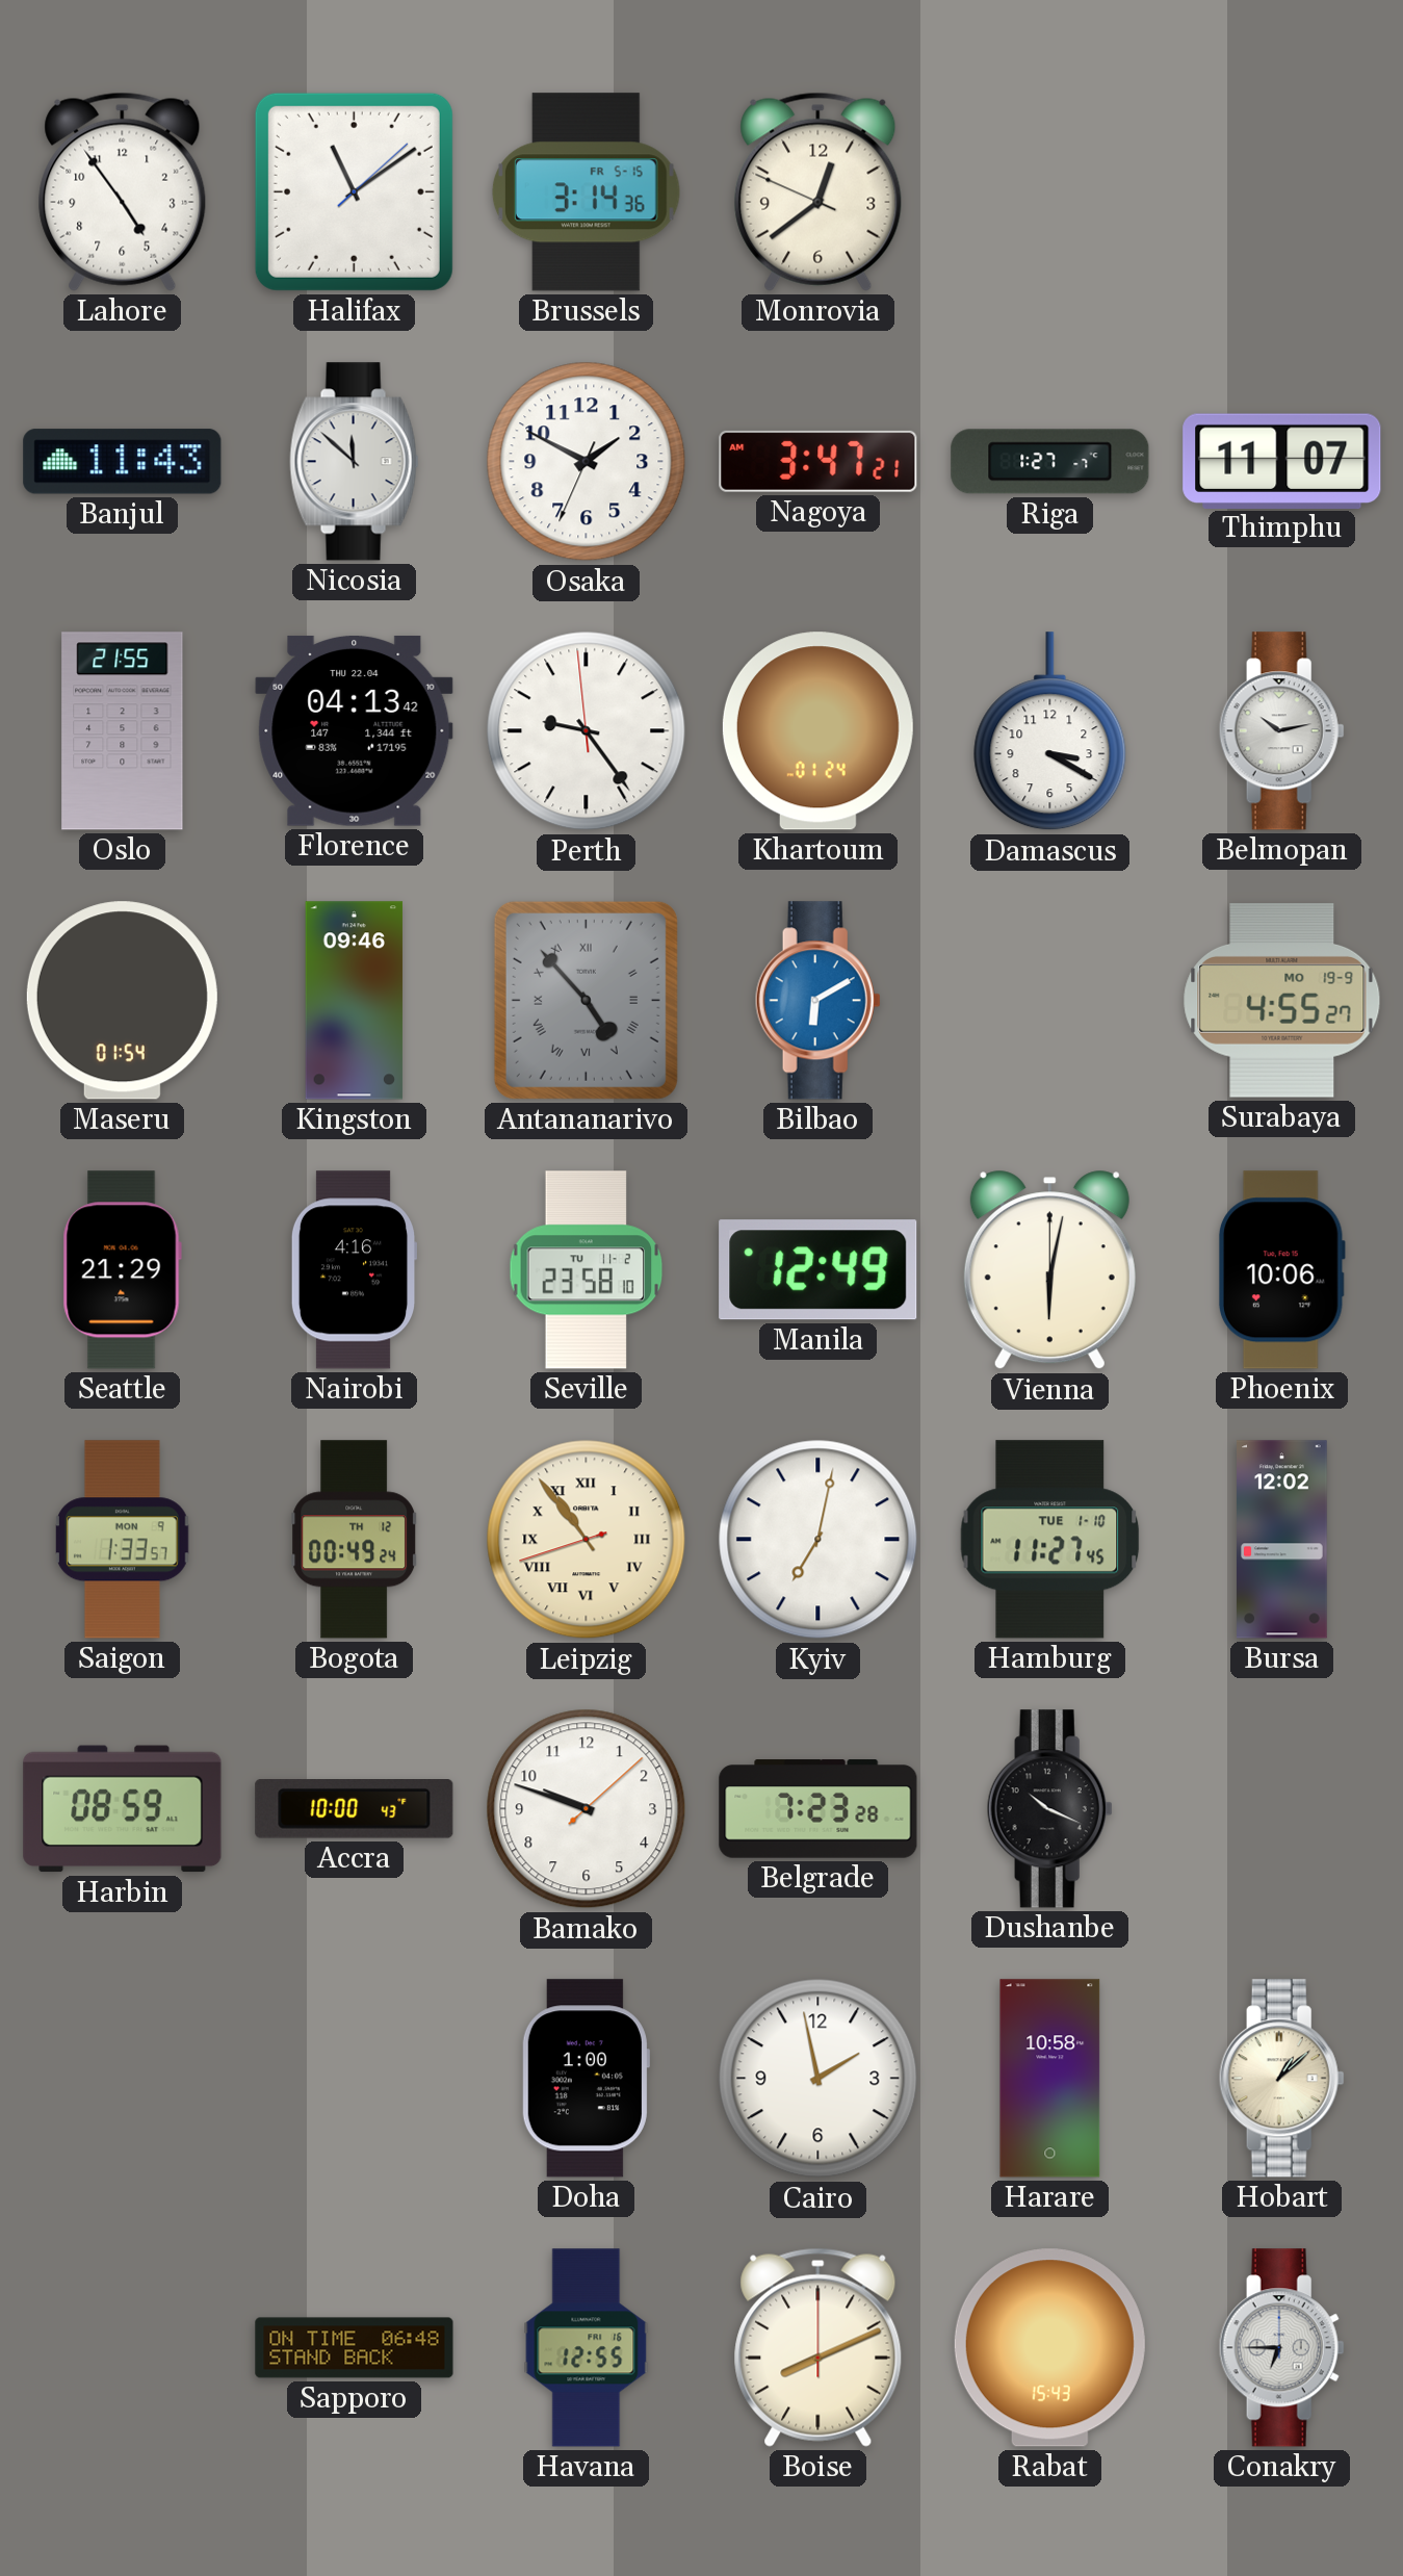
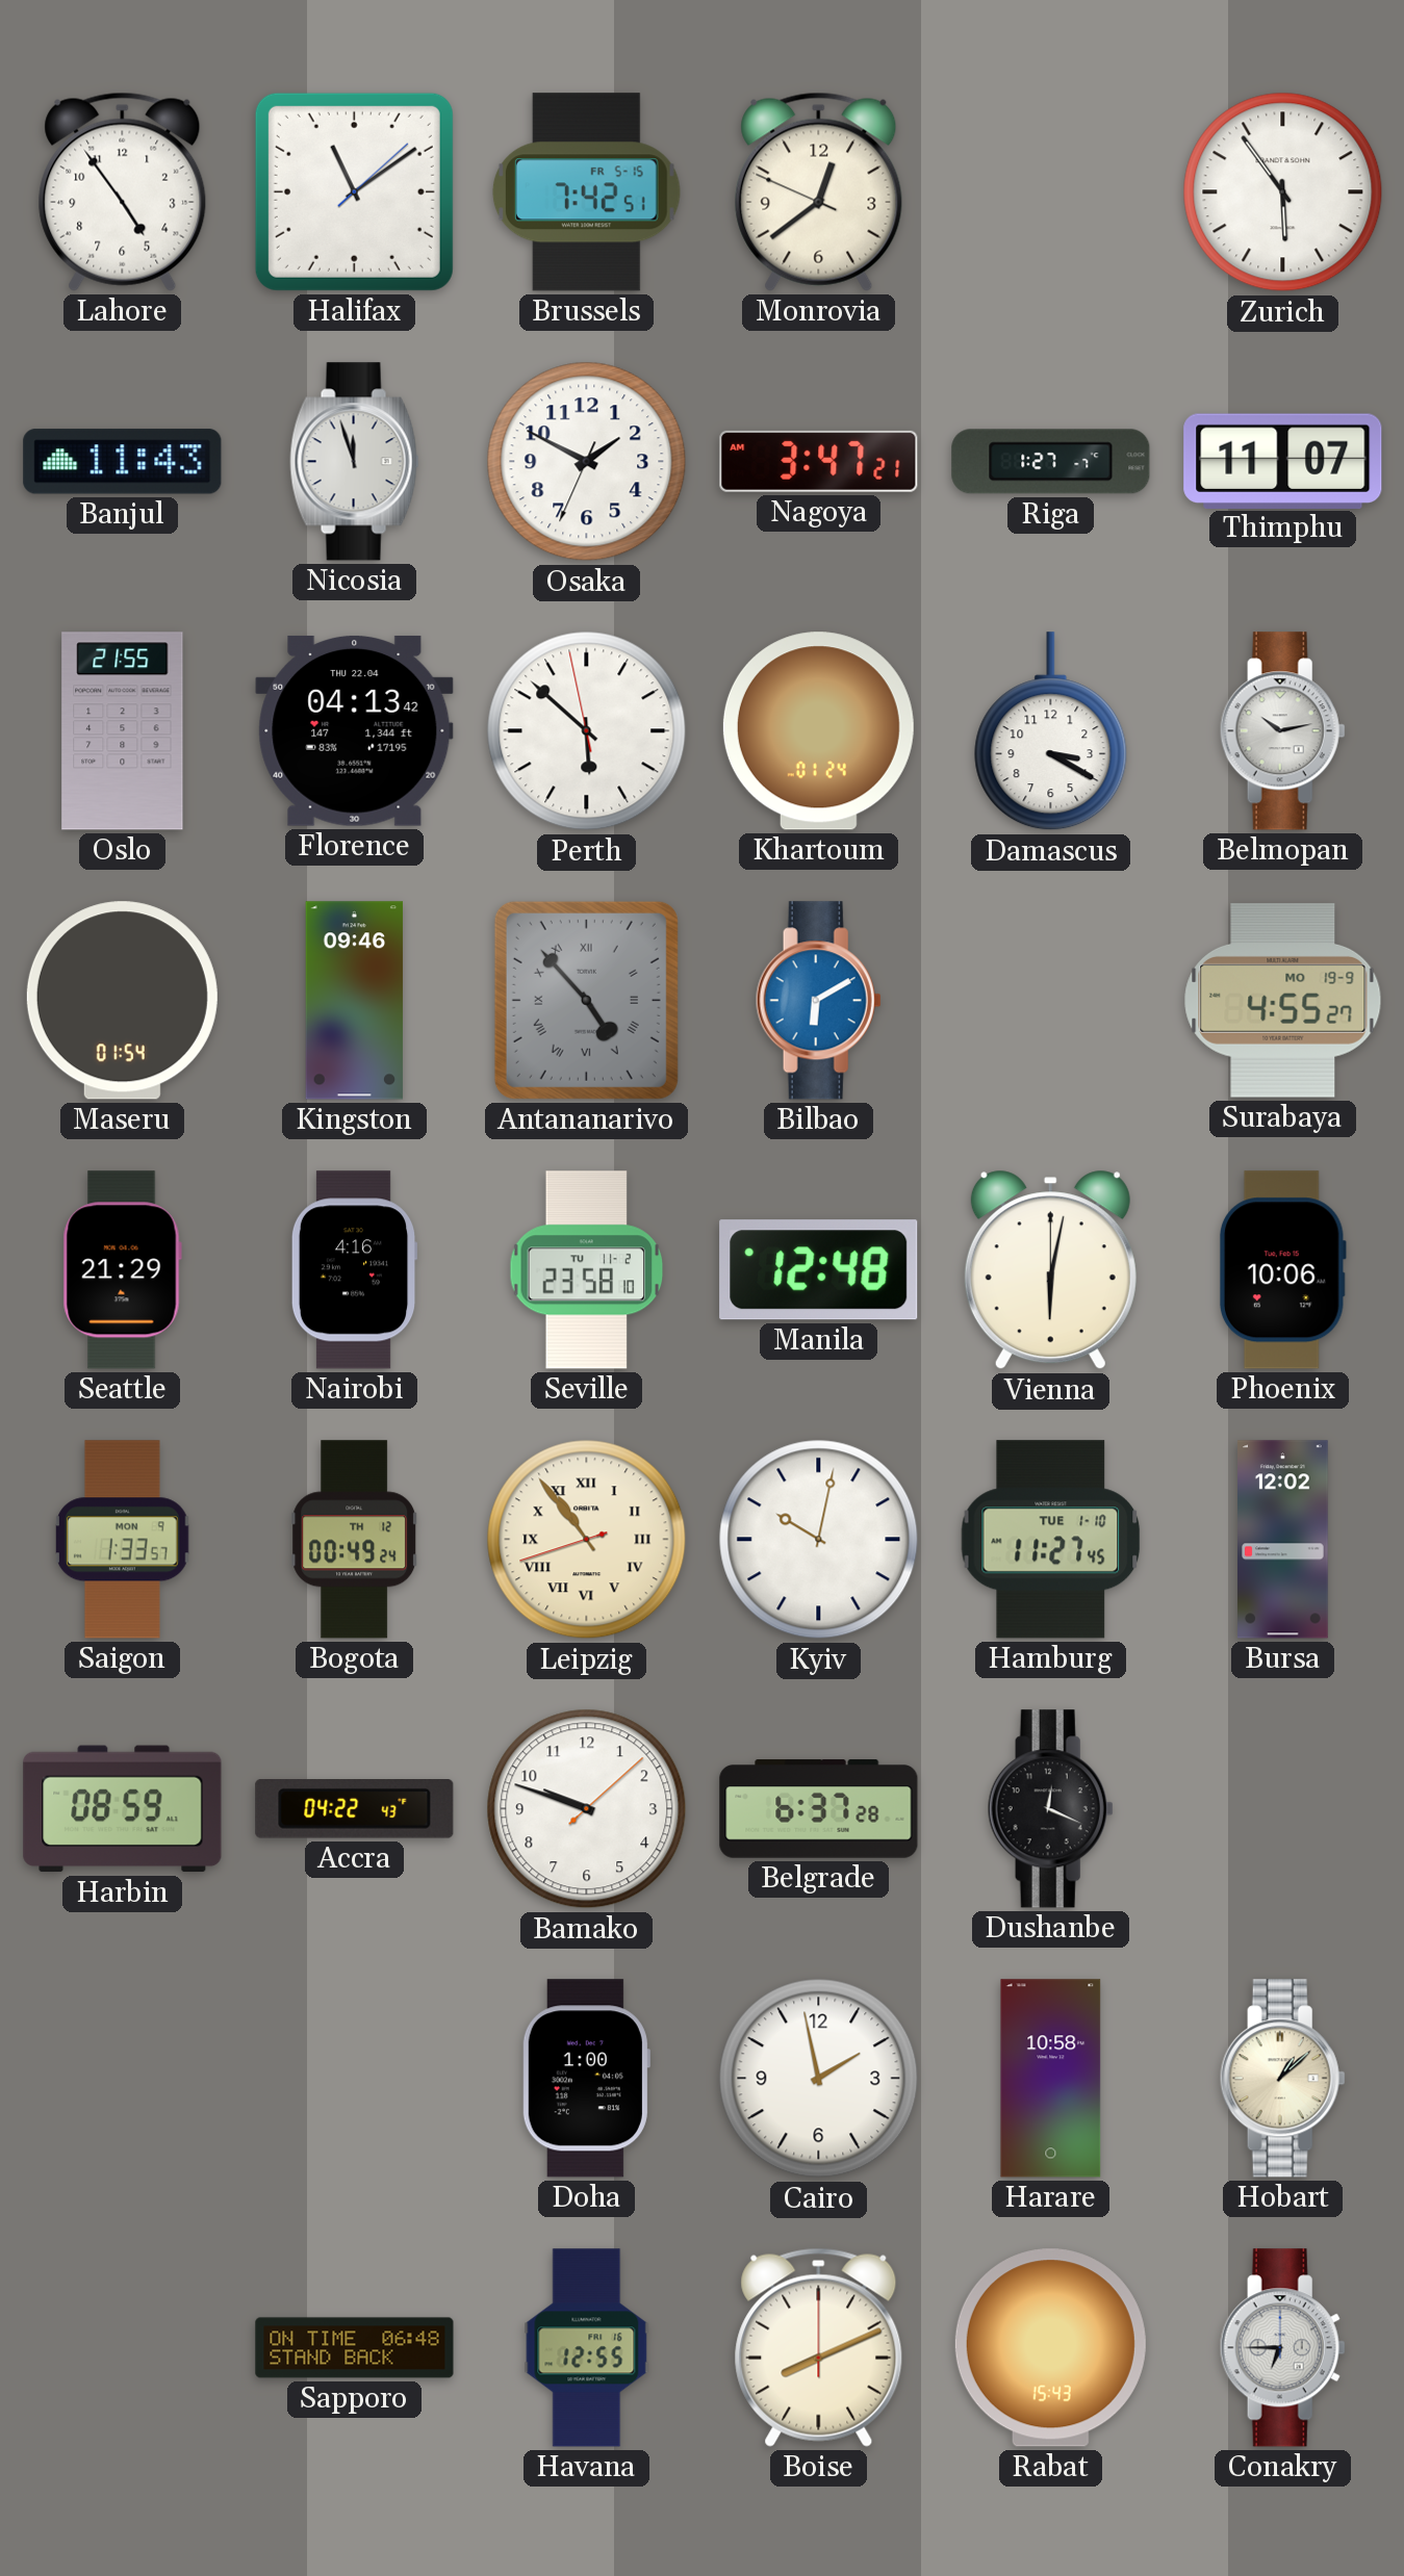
Brussels: 3:14 -> 7:42 (586, 192)
Zurich: none -> 5:54 (1283, 192)
Nicosia: 11:52 -> 11:57 (355, 462)
Perth: 9:23 -> 5:51 (587, 731)
Manila: 12:49 -> 12:48 (819, 1270)
Kyiv: 7:02 -> 10:02 (819, 1540)
Accra: 10:00 -> 04:22 (355, 1809)
Belgrade: 7:23 -> 6:37 (819, 1809)
Dushanbe: 10:19 -> 12:19 (1050, 1809)
